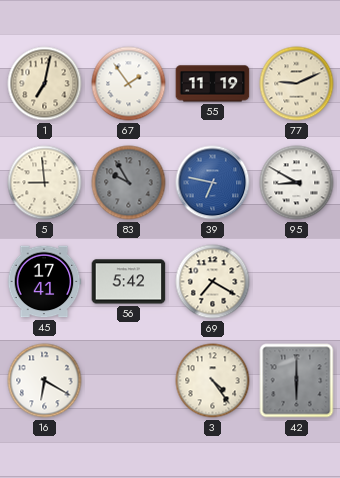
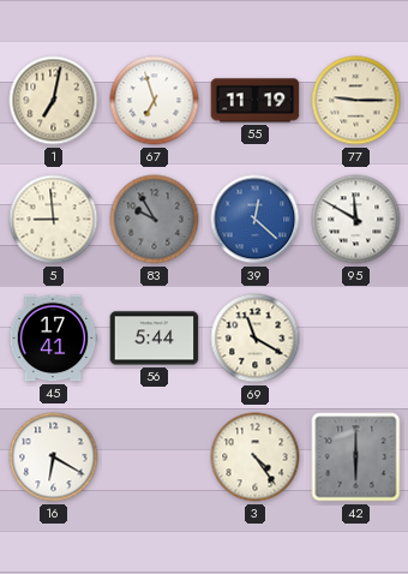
67: 1:54 -> 6:57 (155, 101)
77: 9:11 -> 9:15 (356, 101)
39: 6:47 -> 12:22 (256, 220)
95: 8:50 -> 11:50 (356, 220)
56: 5:42 -> 5:44 (155, 339)
69: 7:20 -> 11:20 (256, 339)
